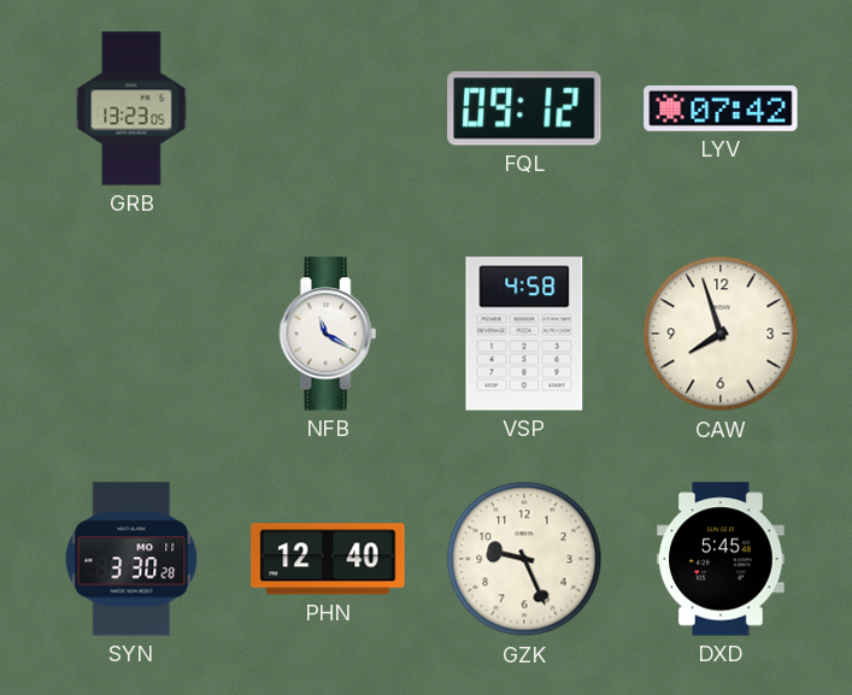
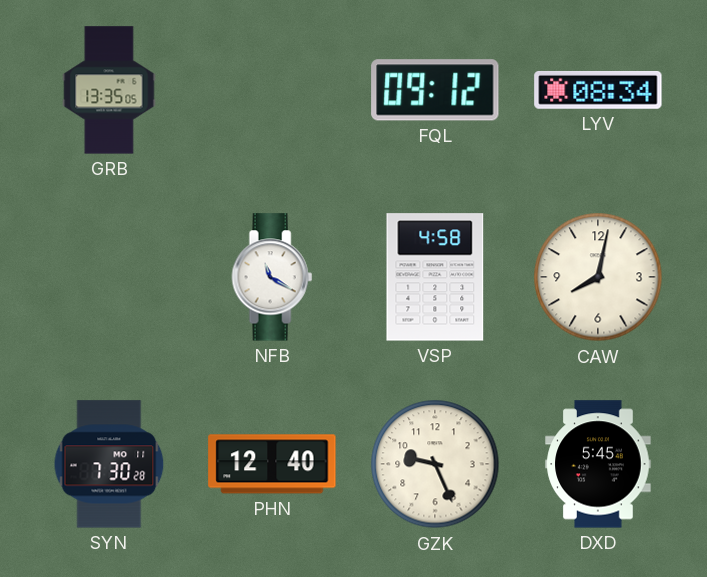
GRB: 13:23 -> 13:35 (109, 90)
LYV: 07:42 -> 08:34 (598, 90)
CAW: 7:57 -> 8:02 (598, 277)
SYN: 3:30 -> 7:30 (109, 464)
